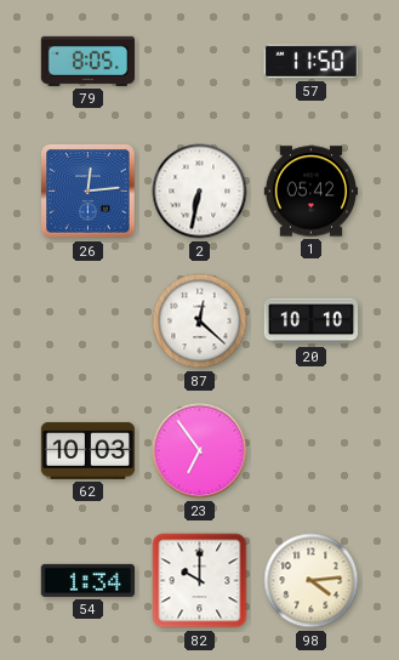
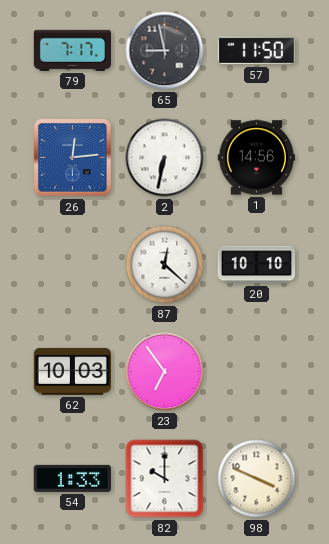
79: 8:05 -> 7:17 (72, 50)
65: none -> 8:58 (165, 51)
1: 05:42 -> 14:56 (257, 158)
54: 1:34 -> 1:33 (72, 478)
98: 4:14 -> 3:49 (257, 479)
